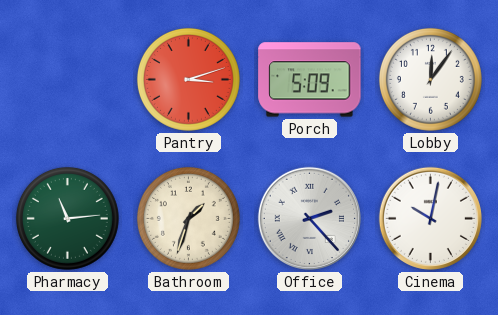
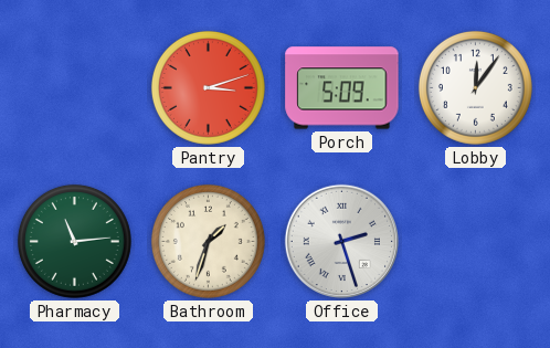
Office: 2:23 -> 2:27 (341, 241)
Cinema: 10:02 -> none (430, 218)
